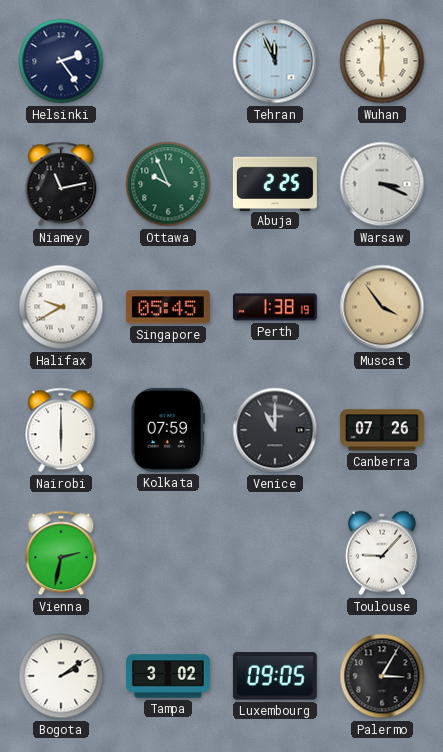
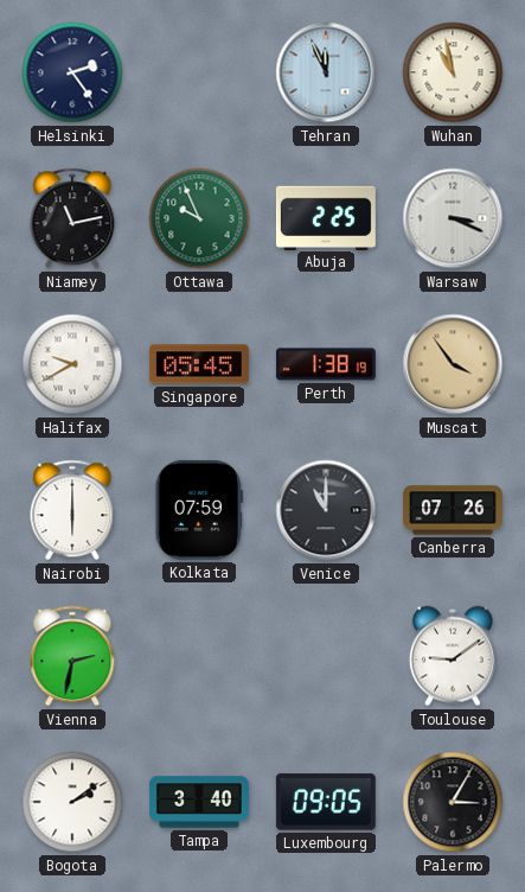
Wuhan: 6:00 -> 10:58 (453, 72)
Toulouse: 9:07 -> 9:09 (453, 656)
Tampa: 3:02 -> 3:40 (199, 802)
